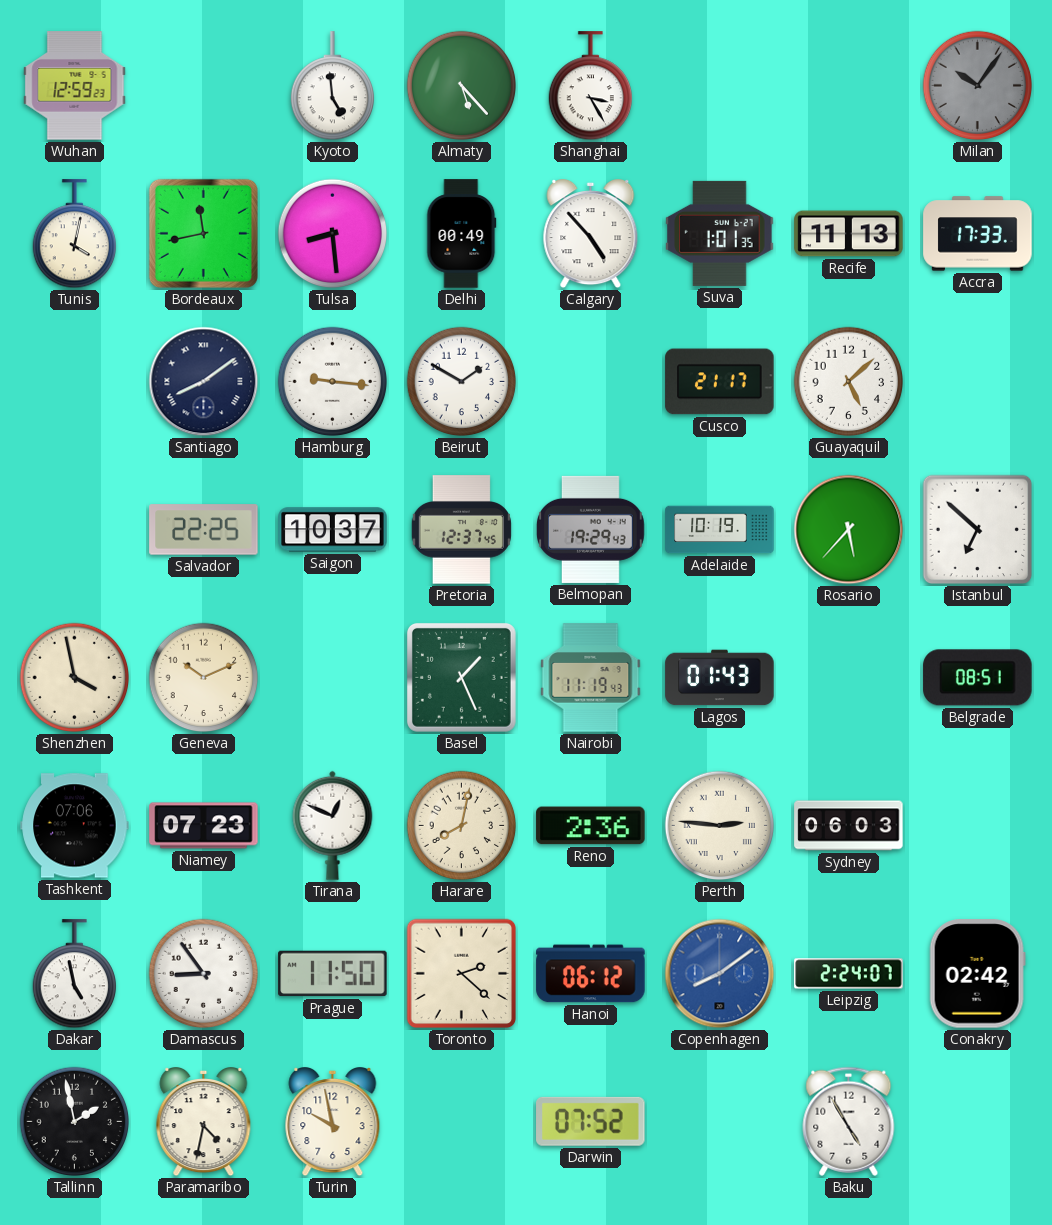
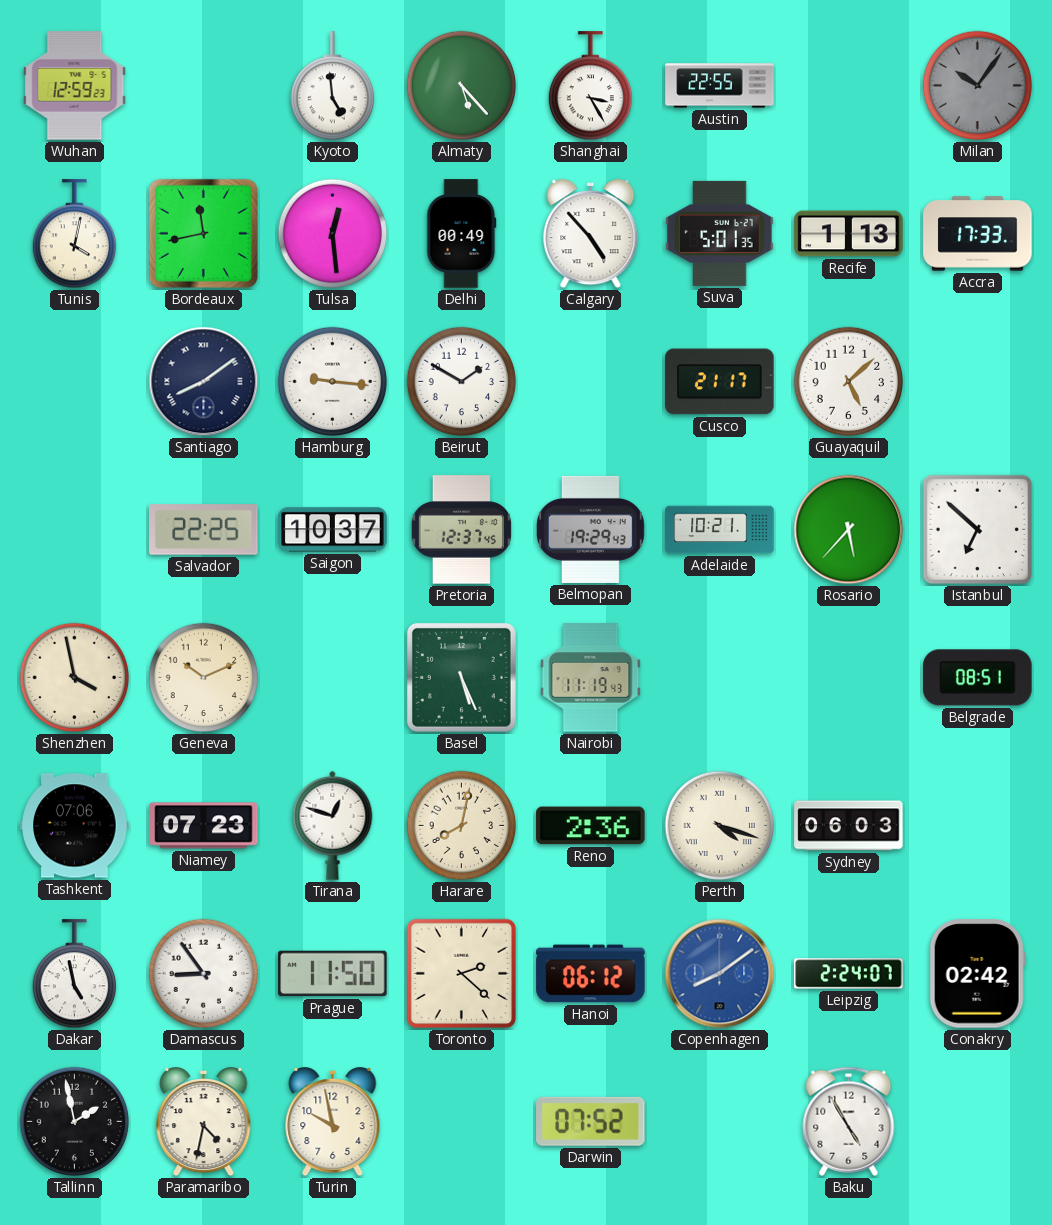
Austin: none -> 22:55 (720, 86)
Tulsa: 8:29 -> 12:29 (333, 234)
Suva: 1:01 -> 5:01 (720, 233)
Recife: 11:13 -> 1:13 (849, 234)
Adelaide: 10:19 -> 10:21 (720, 530)
Basel: 1:26 -> 5:26 (461, 677)
Lagos: 01:43 -> none (720, 678)
Tirana: 12:49 -> 12:48 (333, 825)
Perth: 2:46 -> 4:18 (720, 826)
